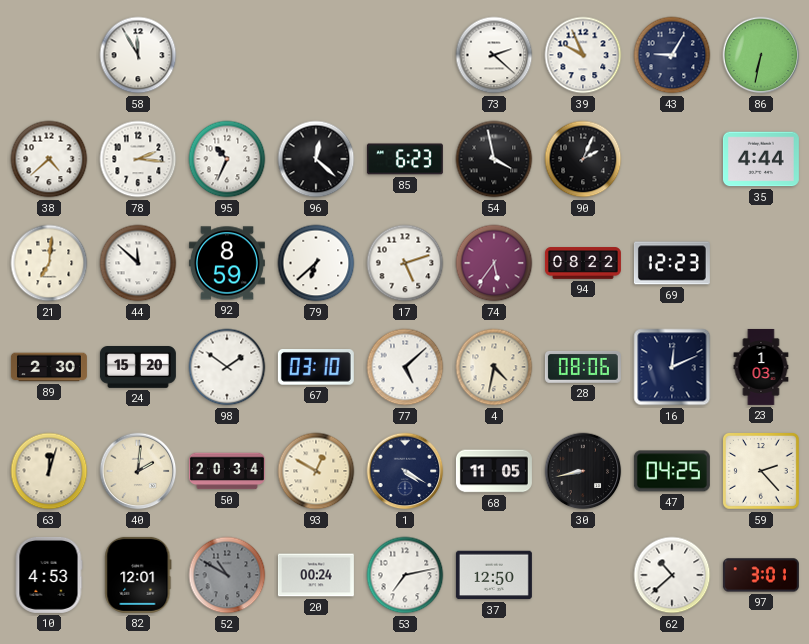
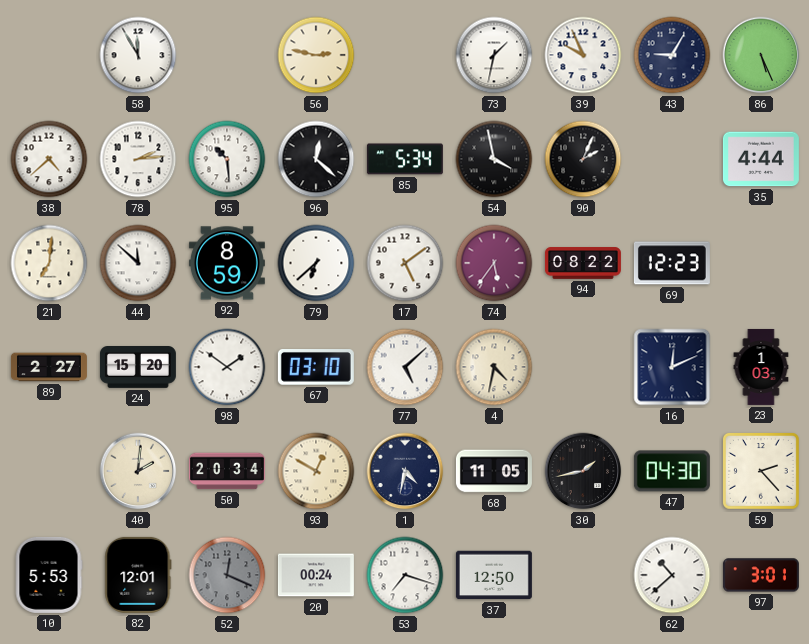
56: none -> 2:47 (316, 55)
73: 2:22 -> 1:32 (494, 55)
86: 6:32 -> 5:26 (761, 55)
78: 2:16 -> 2:14 (138, 159)
95: 10:34 -> 10:29 (227, 159)
85: 6:23 -> 5:34 (405, 159)
17: 5:12 -> 5:09 (405, 263)
89: 2:30 -> 2:27 (49, 367)
28: 08:06 -> none (583, 368)
63: 12:03 -> none (49, 471)
1: 4:20 -> 4:32 (405, 471)
30: 8:43 -> 1:43 (583, 471)
47: 04:25 -> 04:30 (672, 471)
10: 4:53 -> 5:53 (49, 575)
52: 10:50 -> 12:19 (227, 575)
53: 7:13 -> 7:18 (405, 575)
